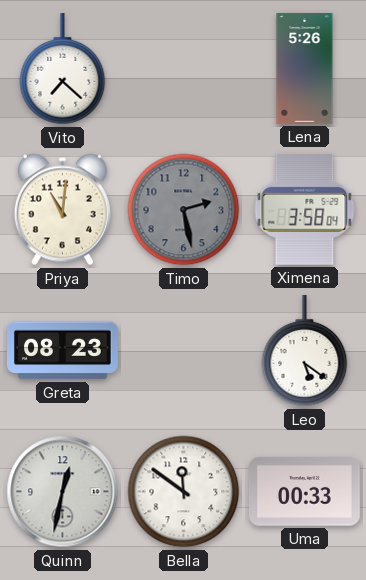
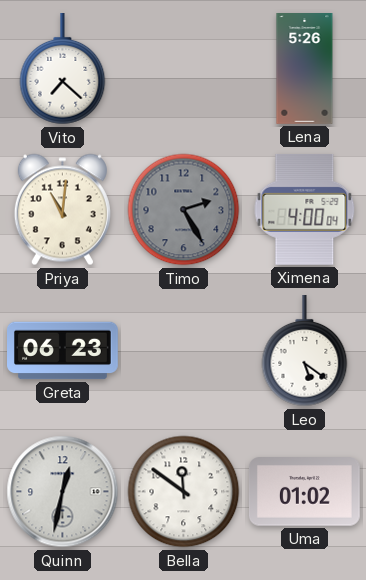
Timo: 2:28 -> 2:25 (184, 210)
Ximena: 3:58 -> 4:00 (305, 209)
Greta: 08:23 -> 06:23 (63, 351)
Uma: 00:33 -> 01:02 (304, 492)
